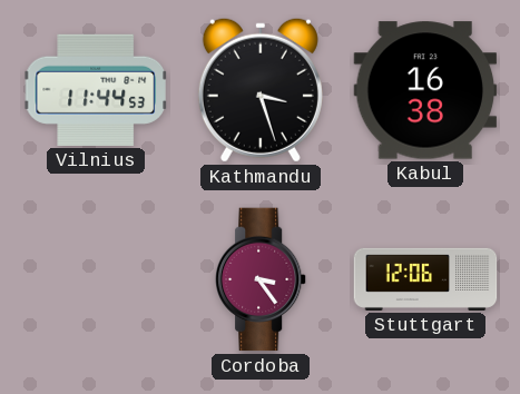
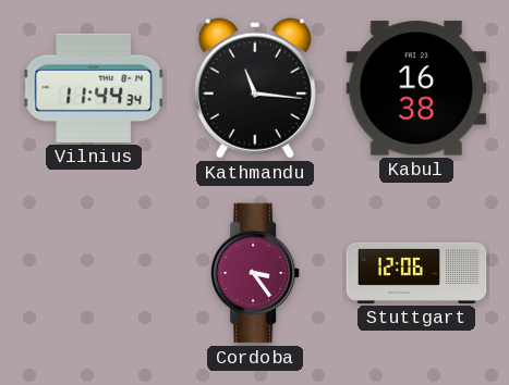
Vilnius: 11:44:53 -> 11:44:34 (94, 88)
Kathmandu: 3:27 -> 11:16 (255, 88)
